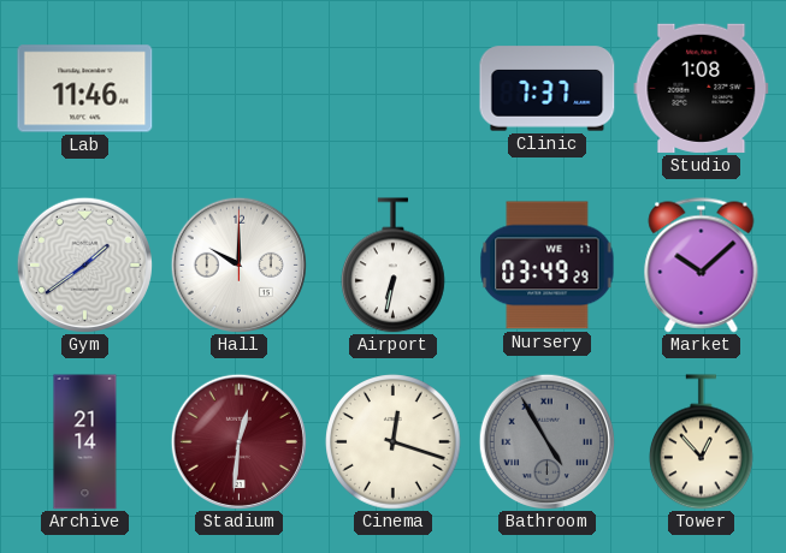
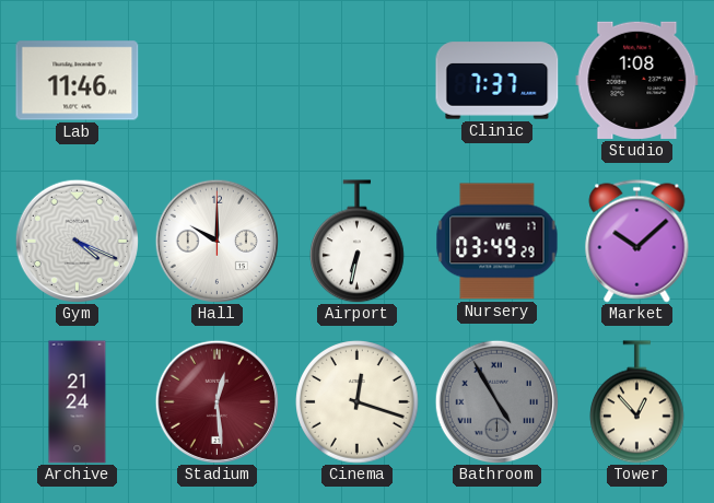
Gym: 1:39 -> 4:19 (77, 241)
Archive: 21:14 -> 21:24 (78, 402)
Stadium: 12:31 -> 12:29 (216, 401)
